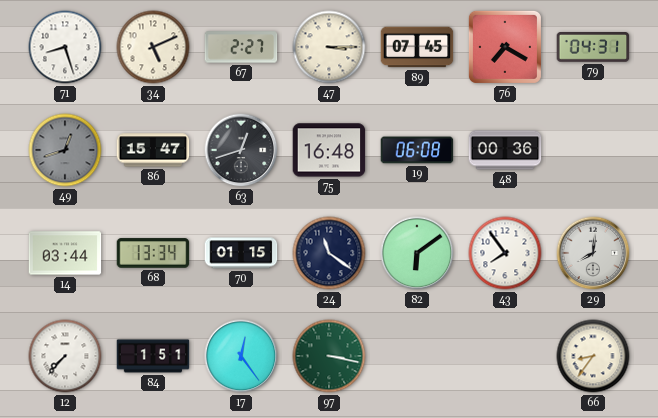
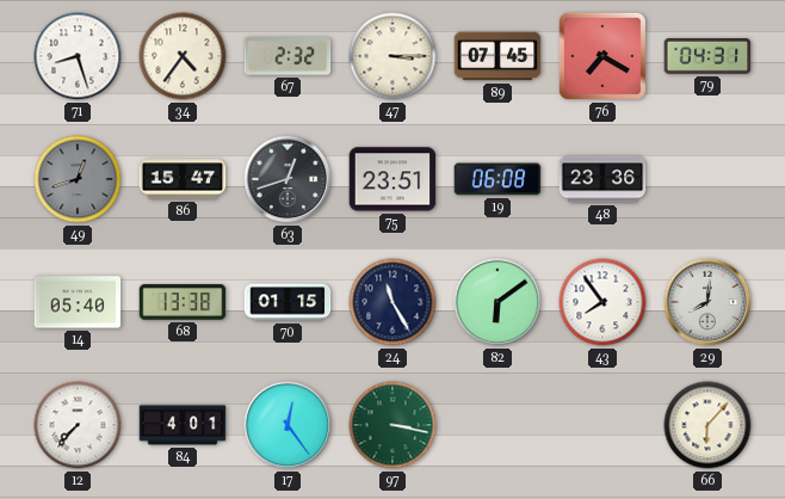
34: 5:11 -> 4:36 (183, 56)
67: 2:27 -> 2:32 (288, 56)
75: 16:48 -> 23:51 (392, 179)
48: 00:36 -> 23:36 (602, 179)
14: 03:44 -> 05:40 (78, 302)
68: 13:34 -> 13:38 (183, 302)
24: 11:21 -> 11:25 (392, 302)
84: 1:51 -> 4:01 (183, 425)
66: 8:36 -> 6:07 (707, 425)
